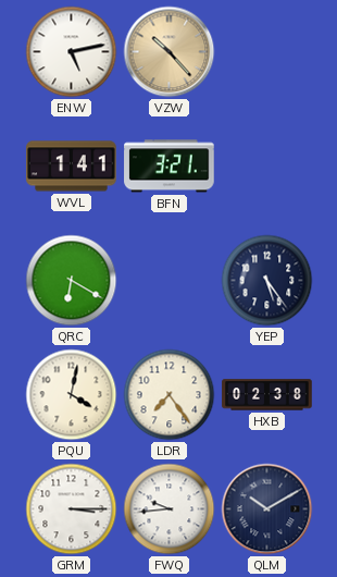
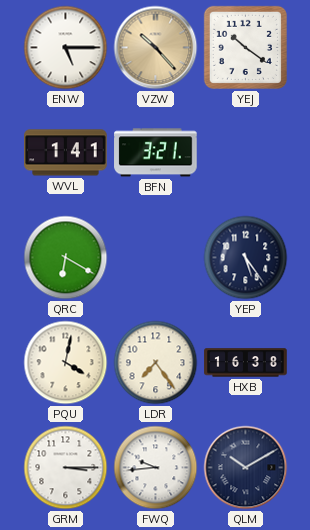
ENW: 5:13 -> 5:15 (66, 48)
YEJ: none -> 10:21 (245, 47)
HXB: 02:38 -> 16:38 (246, 363)
